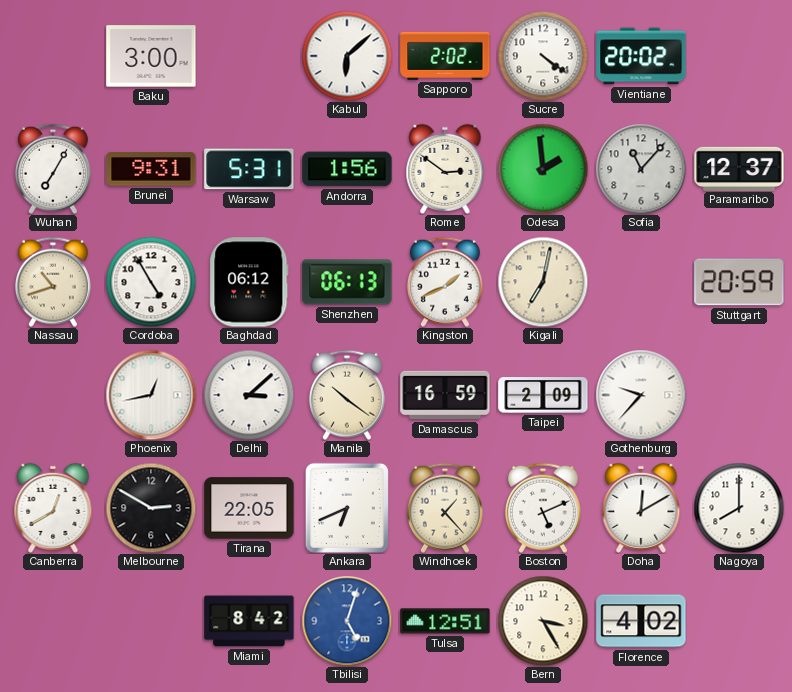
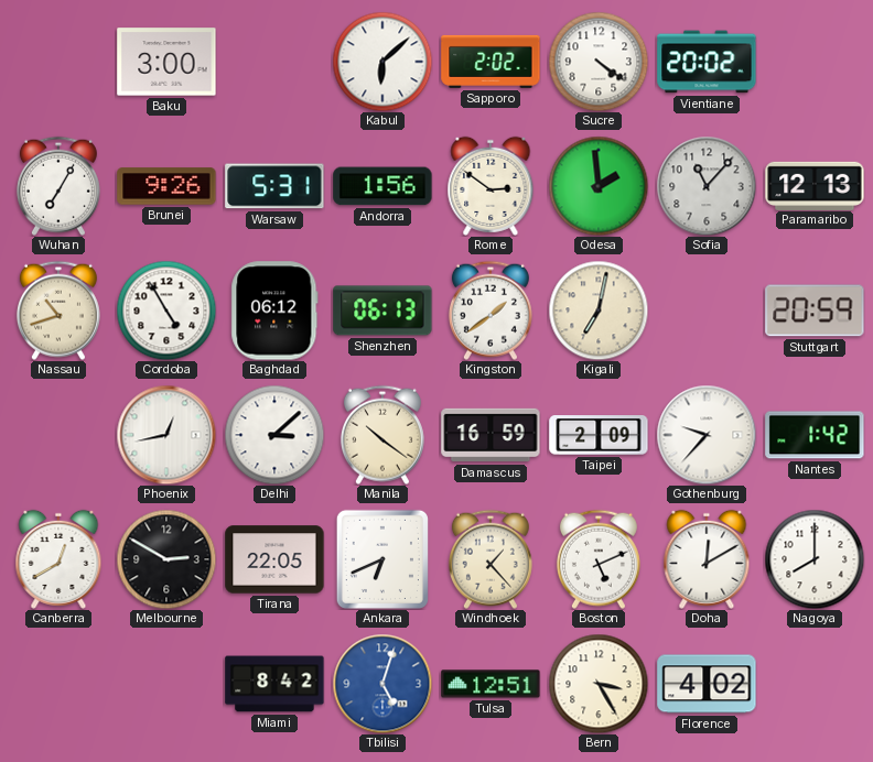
Brunei: 9:31 -> 9:26 (166, 186)
Paramaribo: 12:37 -> 12:13 (815, 185)
Kingston: 1:41 -> 1:39 (491, 311)
Nantes: none -> 1:42 (815, 435)
